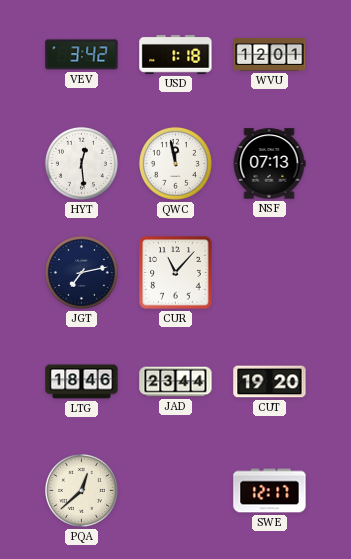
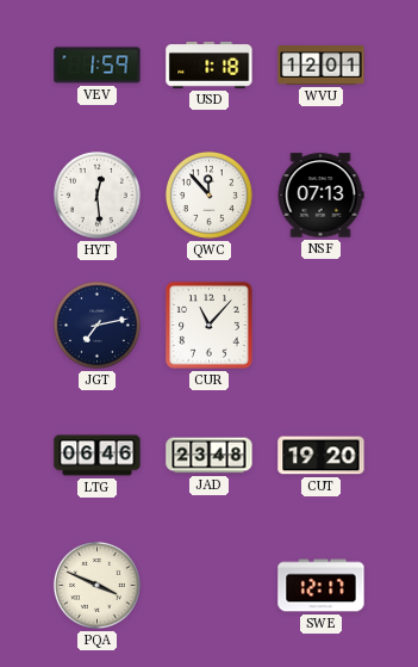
VEV: 3:42 -> 1:59 (98, 66)
QWC: 11:58 -> 11:53 (208, 194)
LTG: 18:46 -> 06:46 (98, 456)
JAD: 23:44 -> 23:48 (210, 456)
PQA: 12:38 -> 3:49 (96, 585)
